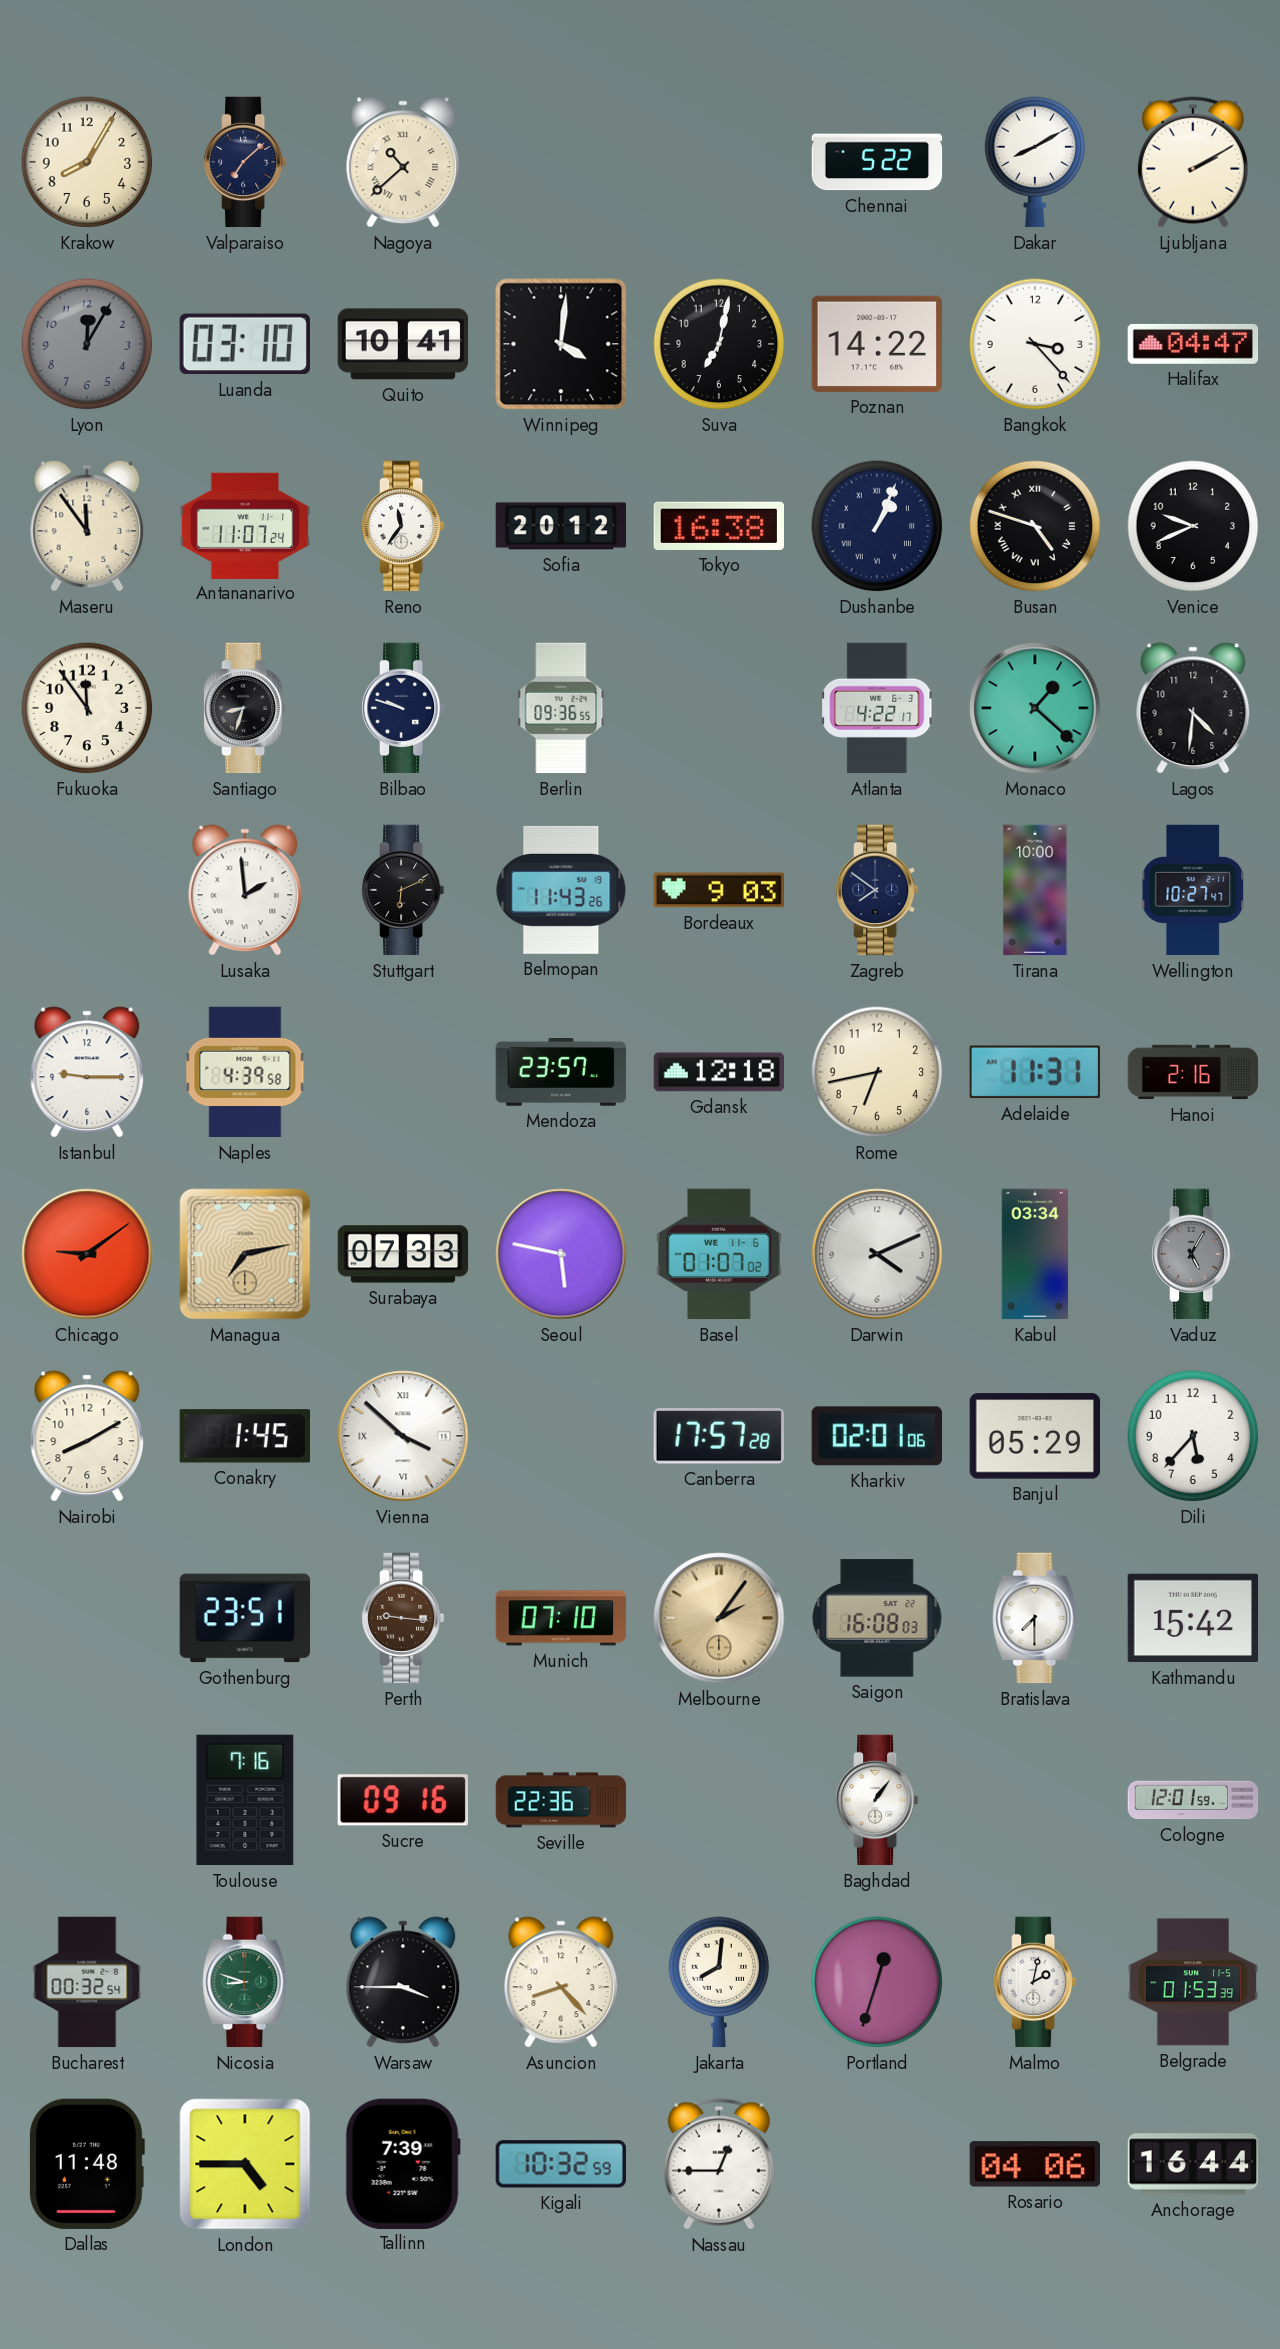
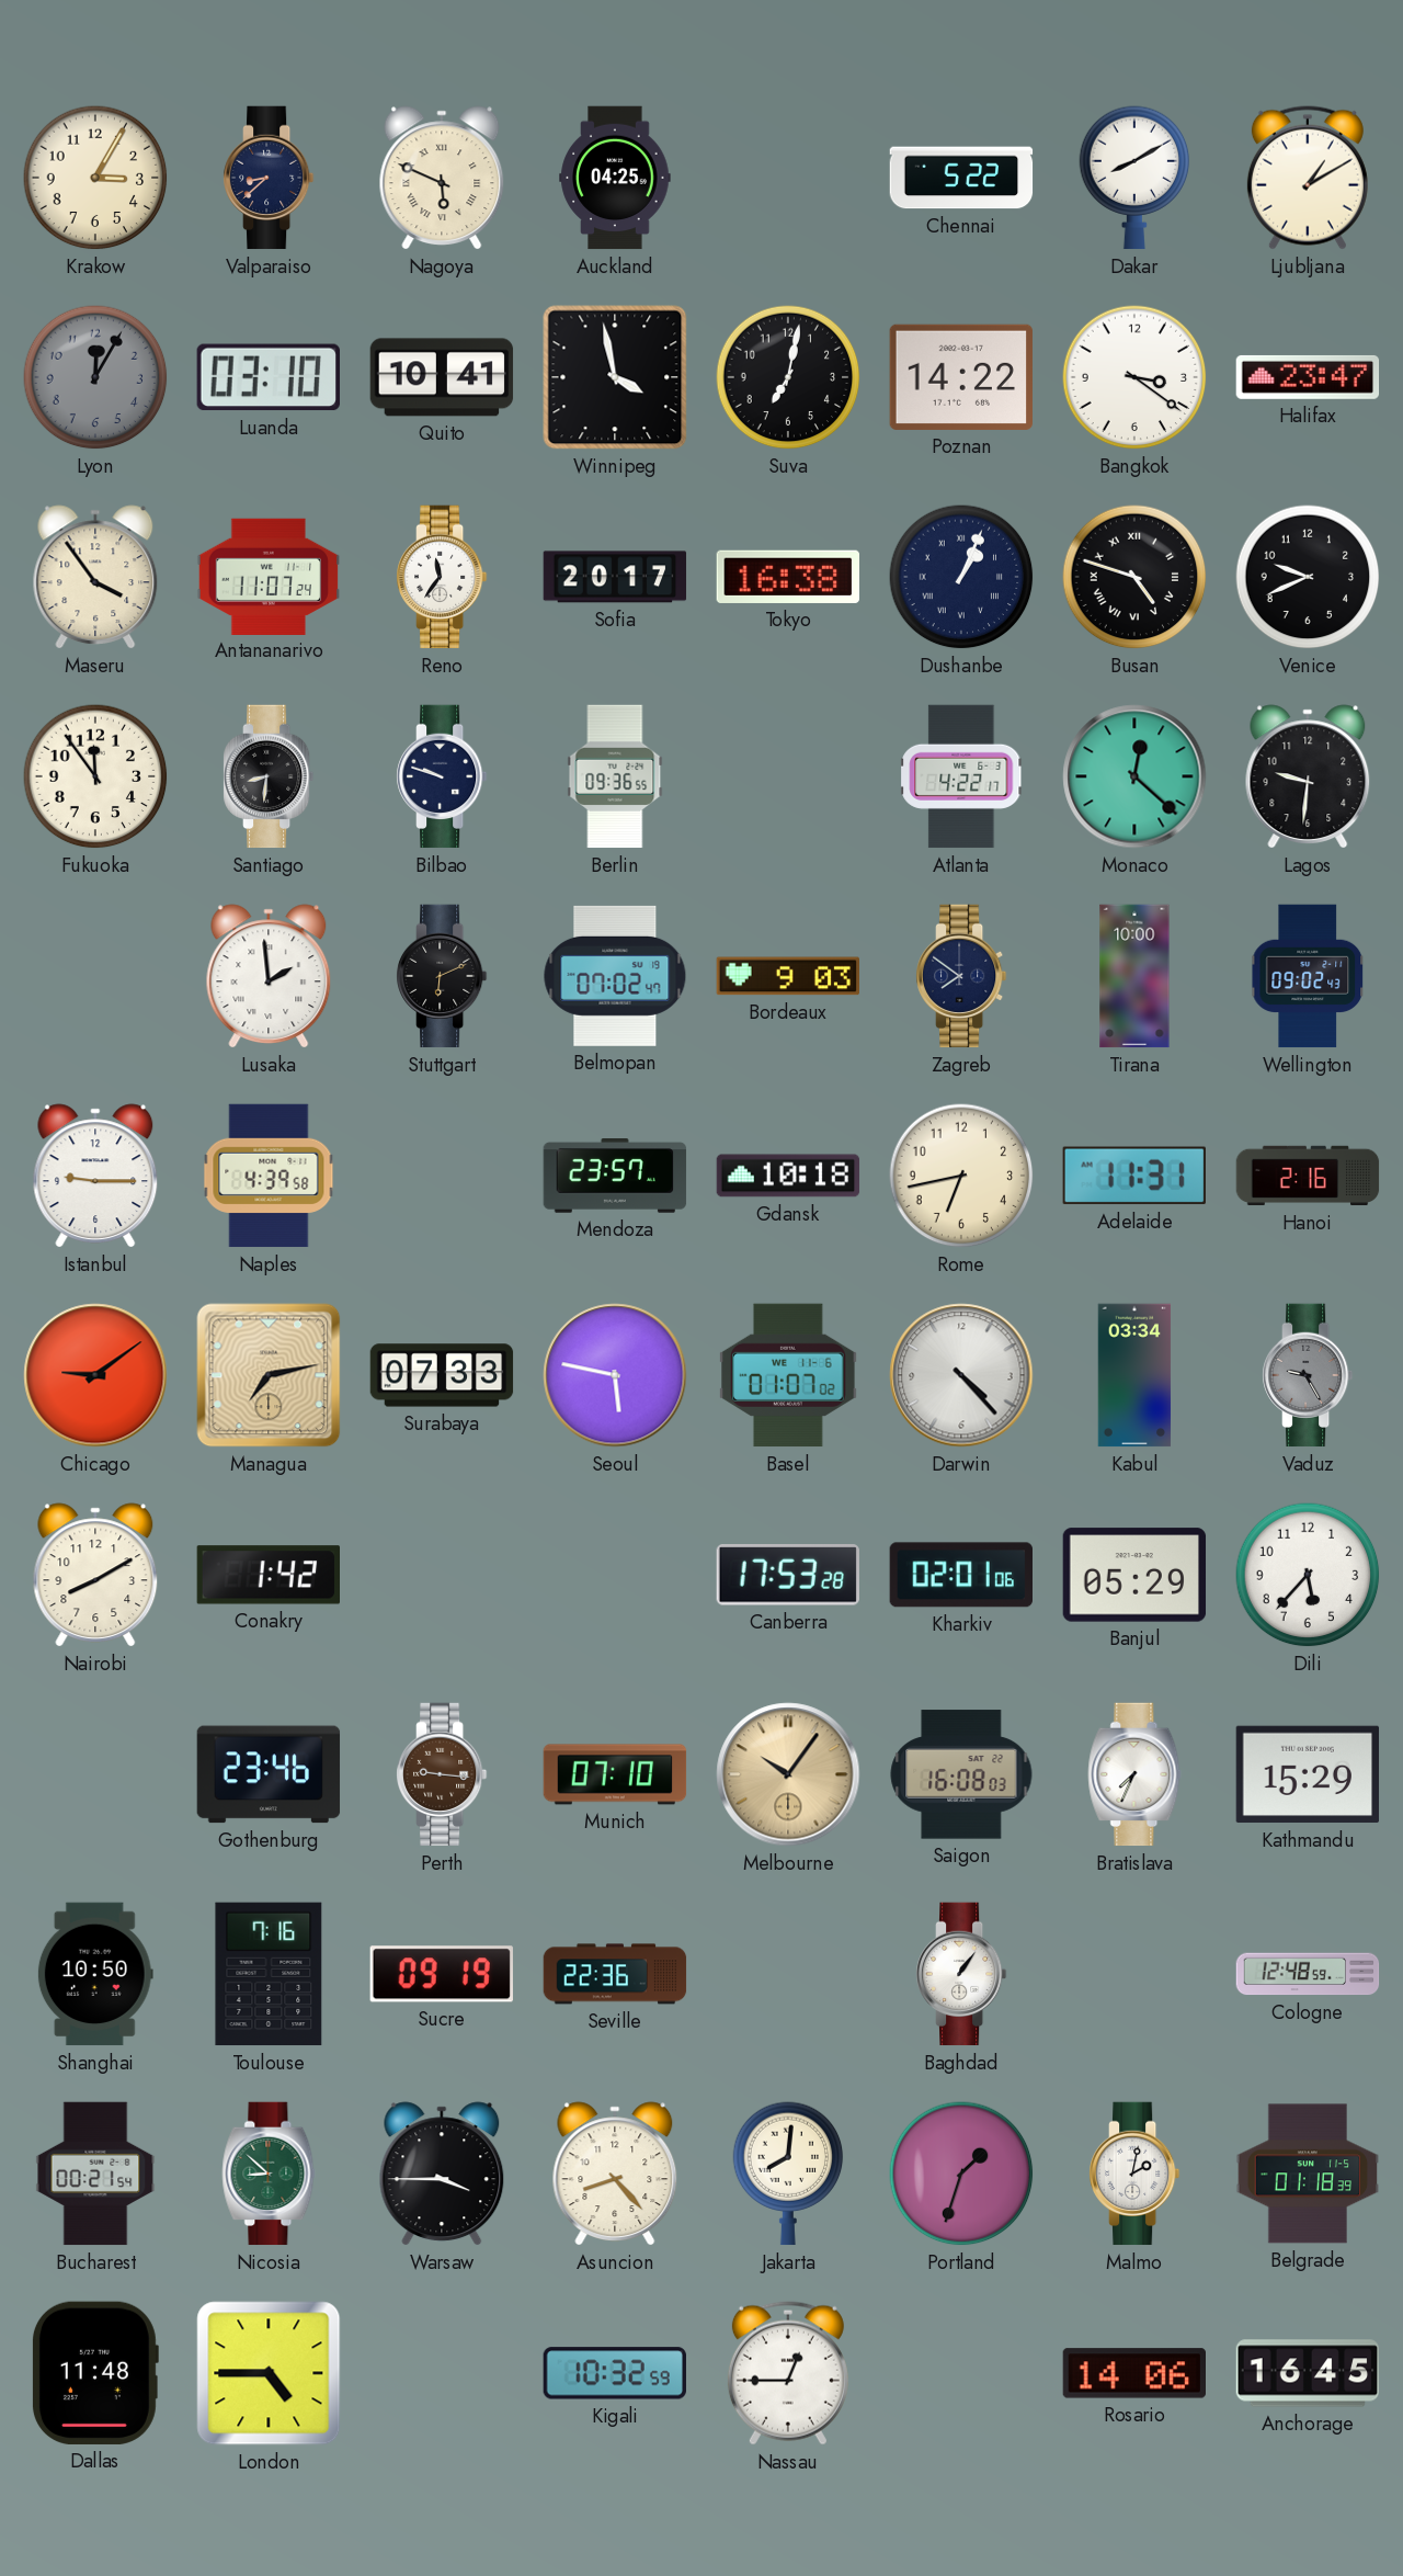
Krakow: 8:05 -> 3:05 (95, 178)
Valparaiso: 7:08 -> 8:38 (270, 178)
Nagoya: 10:38 -> 5:49 (442, 178)
Auckland: none -> 04:25 (615, 178)
Ljubljana: 2:10 -> 1:10 (1308, 178)
Winnipeg: 4:01 -> 3:58 (615, 377)
Bangkok: 3:23 -> 3:21 (1134, 377)
Halifax: 04:47 -> 23:47 (1308, 377)
Maseru: 11:54 -> 3:54 (95, 577)
Sofia: 20:12 -> 20:17 (615, 577)
Santiago: 8:33 -> 8:31 (270, 776)
Monaco: 1:22 -> 12:22 (1134, 776)
Lagos: 4:31 -> 9:31 (1308, 776)
Belmopan: 11:43 -> 07:02 (615, 976)
Wellington: 10:27 -> 09:02 (1308, 976)
Gdansk: 12:18 -> 10:18 (788, 1176)
Darwin: 4:11 -> 4:23 (961, 1375)
Vaduz: 5:05 -> 9:25 (1309, 1375)
Conakry: 1:45 -> 1:42 (267, 1575)
Vienna: 3:52 -> none (403, 1436)
Canberra: 17:57 -> 17:53 (788, 1576)
Gothenburg: 23:51 -> 23:46 (269, 1774)
Melbourne: 2:06 -> 10:06 (788, 1774)
Bratislava: 7:30 -> 7:34 (1134, 1774)
Kathmandu: 15:42 -> 15:29 (1308, 1774)
Shanghai: none -> 10:50 (95, 1974)
Sucre: 09:16 -> 09:19 (442, 1974)
Cologne: 12:01 -> 12:48 (1308, 1974)
Bucharest: 00:32 -> 00:21 (95, 2174)
Nicosia: 8:48 -> 8:52 (269, 2174)
Portland: 12:33 -> 1:33 (961, 2174)
Belgrade: 01:53 -> 01:18 (1308, 2174)
Tallinn: 7:39 -> none (403, 2163)
Rosario: 04:06 -> 14:06 (1133, 2373)
Anchorage: 16:44 -> 16:45 (1308, 2373)
